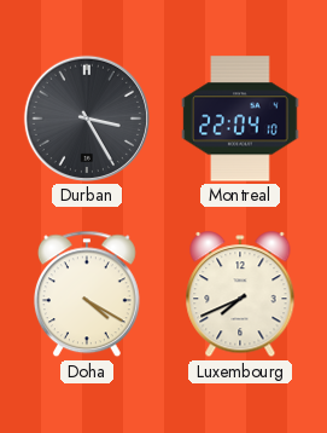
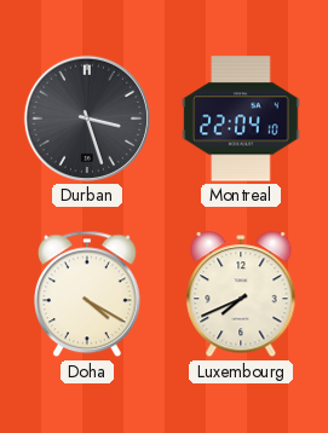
Durban: 3:25 -> 3:27 (87, 119)
